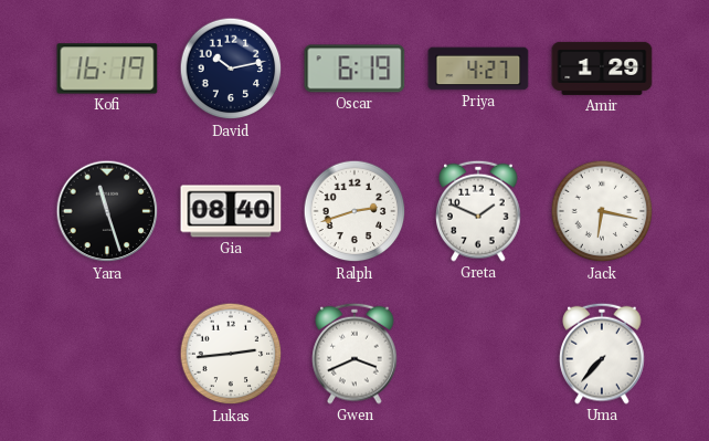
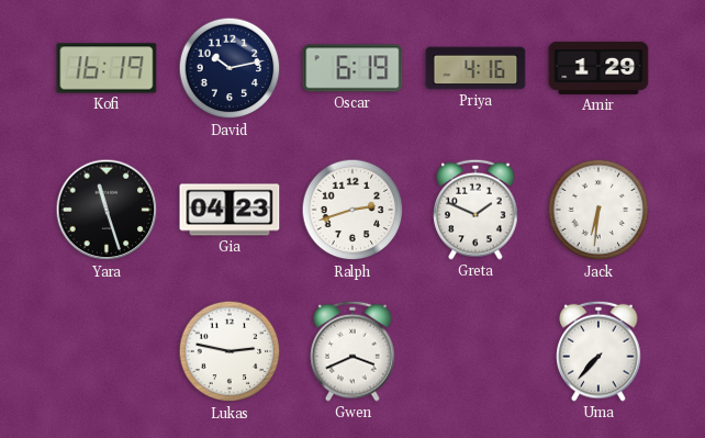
Priya: 4:27 -> 4:16 (475, 68)
Gia: 08:40 -> 04:23 (230, 210)
Jack: 6:17 -> 6:31 (598, 210)
Lukas: 2:44 -> 2:47 (230, 351)
